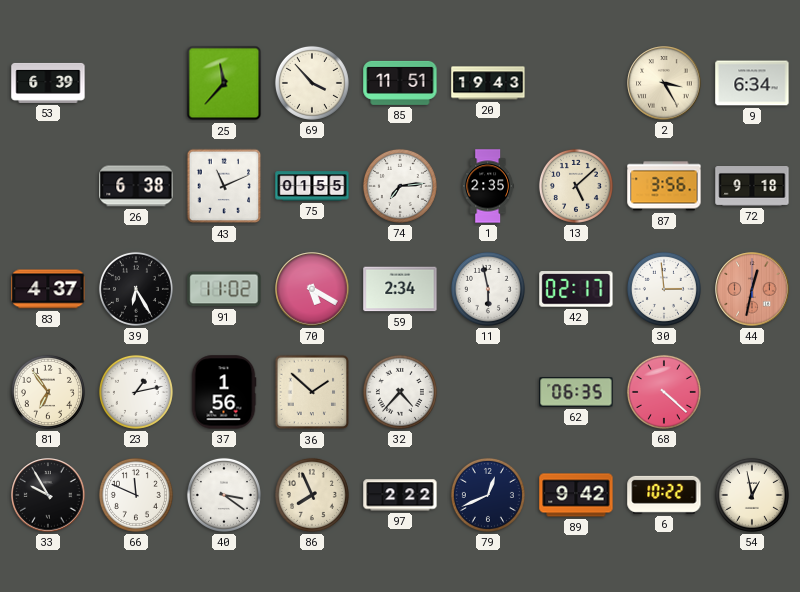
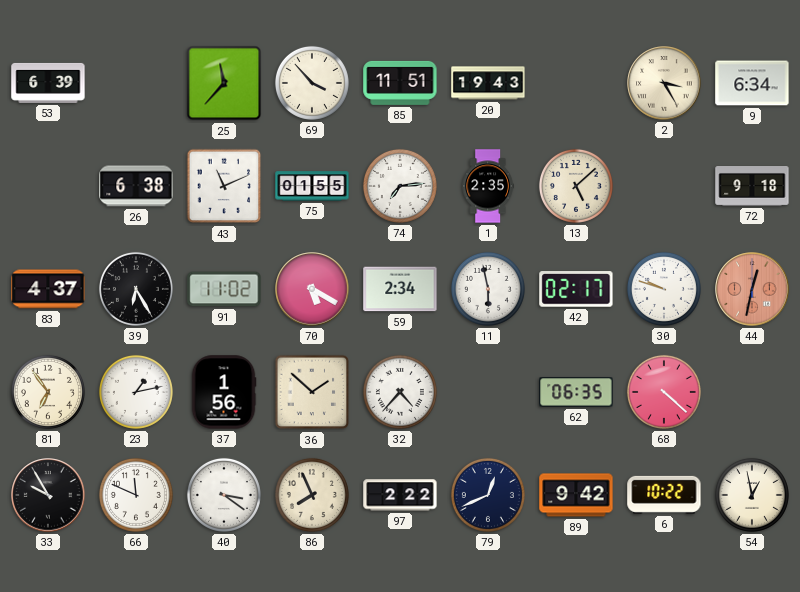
87: 3:56 -> none (664, 186)
30: 2:59 -> 9:48 (664, 289)
